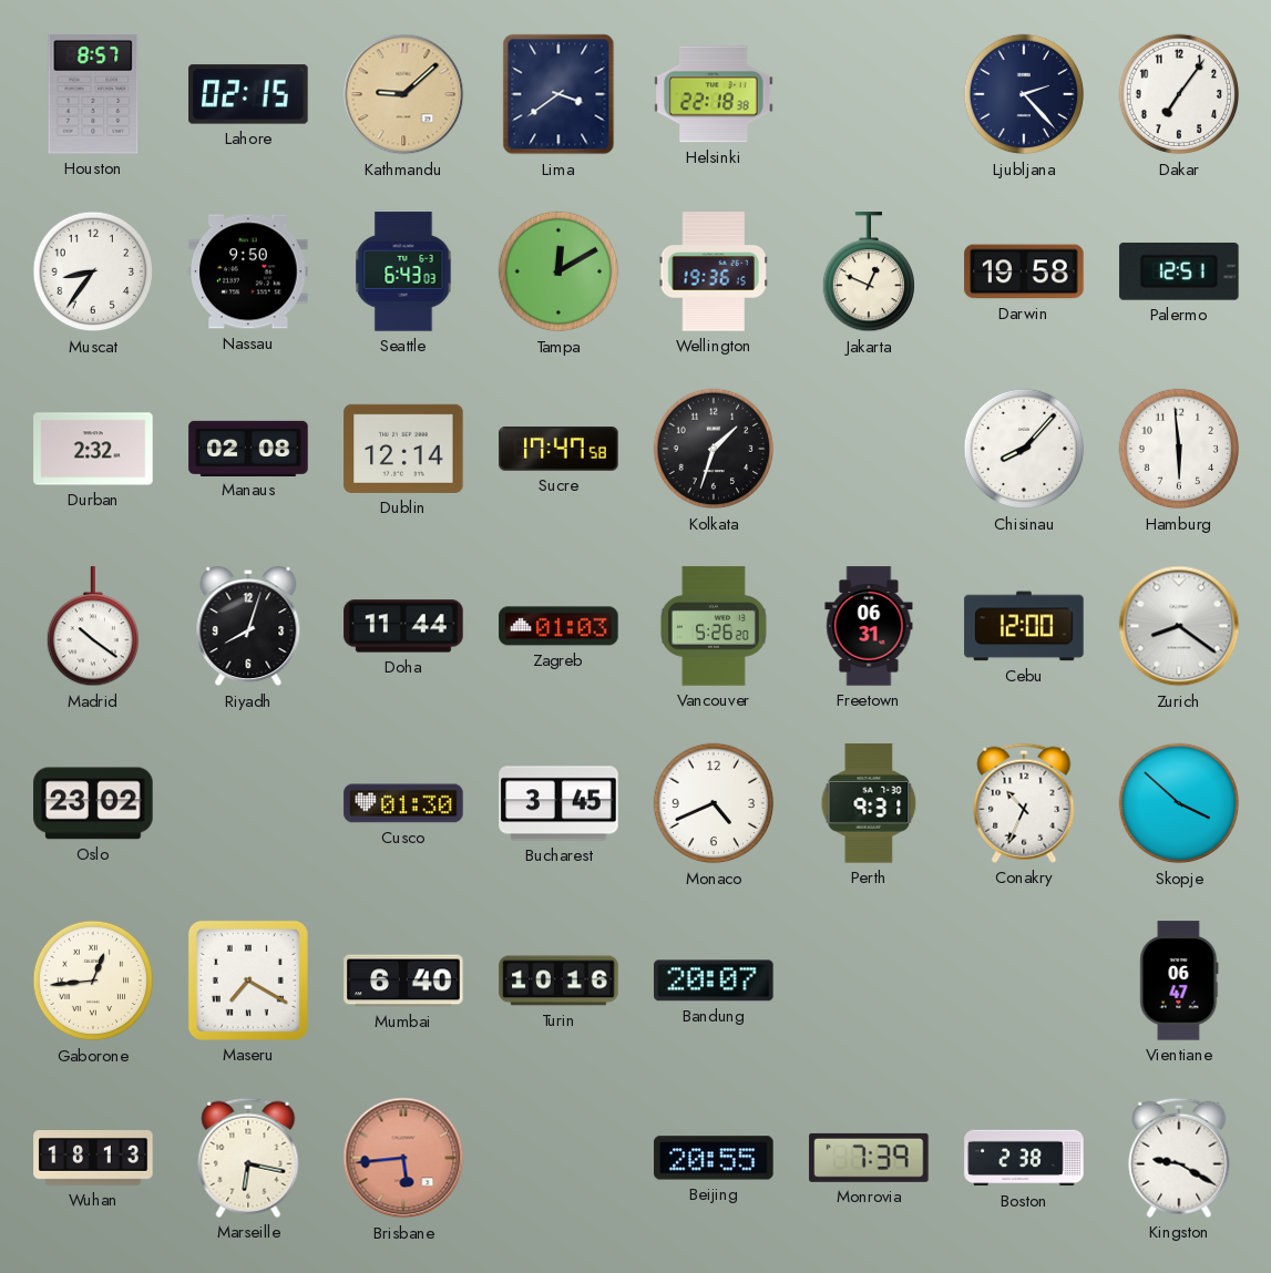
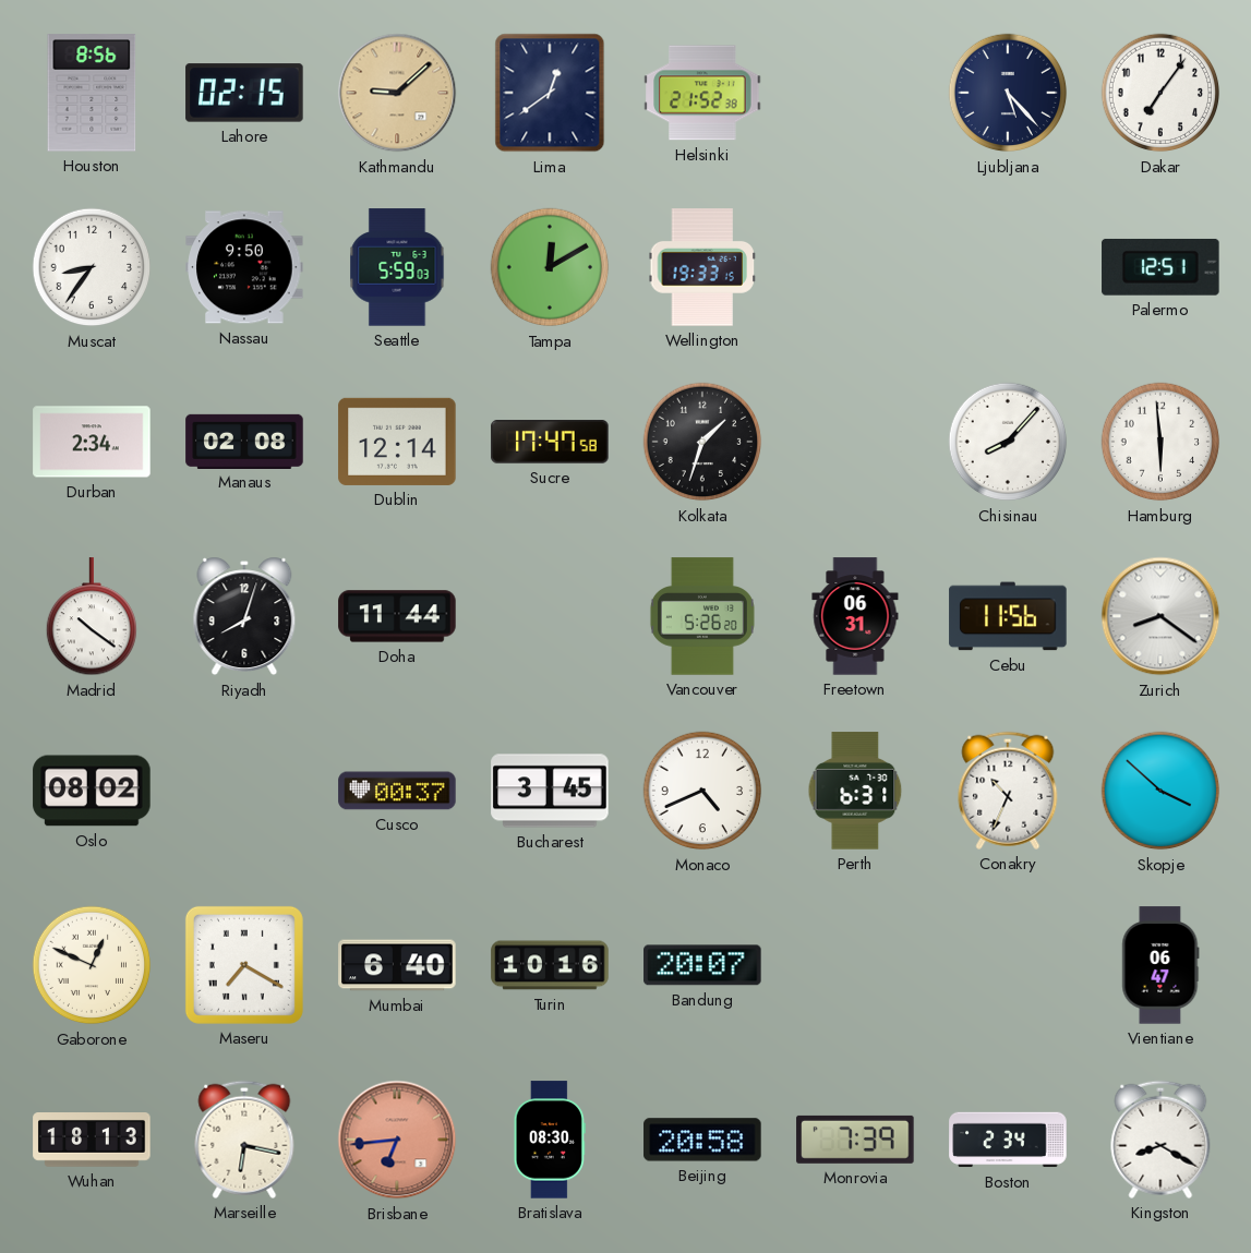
Houston: 8:57 -> 8:56 (92, 93)
Lima: 3:39 -> 12:39 (550, 93)
Helsinki: 22:18 -> 21:52 (702, 93)
Ljubljana: 2:23 -> 5:23 (1008, 93)
Seattle: 6:43 -> 5:59 (397, 267)
Wellington: 19:36 -> 19:33 (701, 267)
Jakarta: 12:49 -> none (868, 273)
Darwin: 19:58 -> none (1024, 271)
Durban: 2:32 -> 2:34 (92, 442)
Zagreb: 01:03 -> none (558, 626)
Cebu: 12:00 -> 11:56 (1008, 616)
Oslo: 23:02 -> 08:02 (92, 791)
Cusco: 01:30 -> 00:37 (397, 791)
Perth: 9:31 -> 6:31 (855, 791)
Gaborone: 12:44 -> 12:49 (92, 965)
Brisbane: 5:44 -> 6:44 (397, 1140)
Bratislava: none -> 08:30 (550, 1140)
Beijing: 20:55 -> 20:58 (702, 1140)
Boston: 2:38 -> 2:34 (1008, 1140)
Kingston: 9:20 -> 8:20 (1160, 1140)
